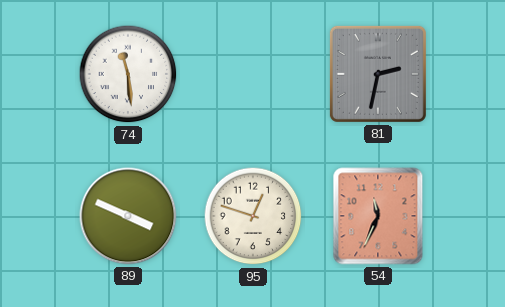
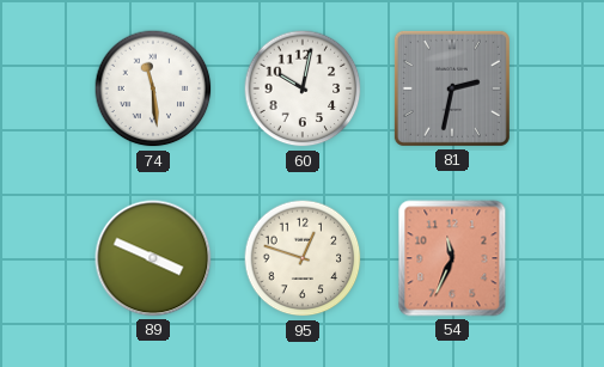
60: none -> 10:02 (303, 88)
